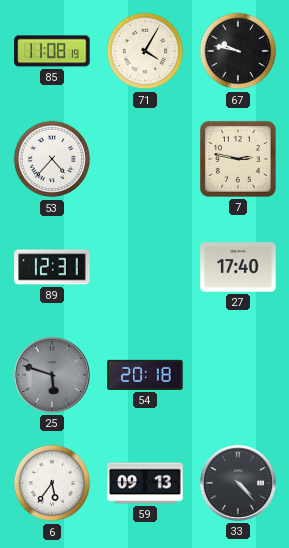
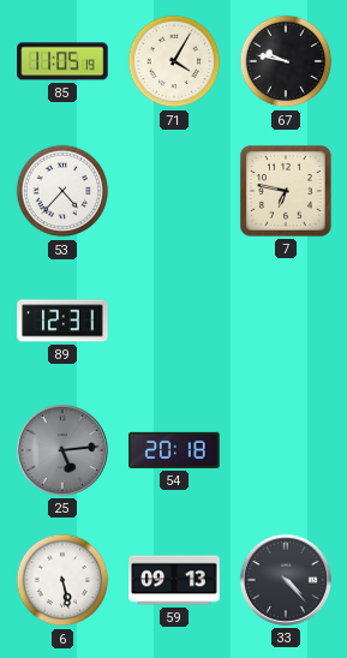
85: 11:08 -> 11:05 (62, 61)
7: 2:47 -> 6:47 (286, 191)
27: 17:40 -> none (238, 267)
25: 5:48 -> 5:14 (62, 450)
6: 5:36 -> 5:28 (62, 580)
